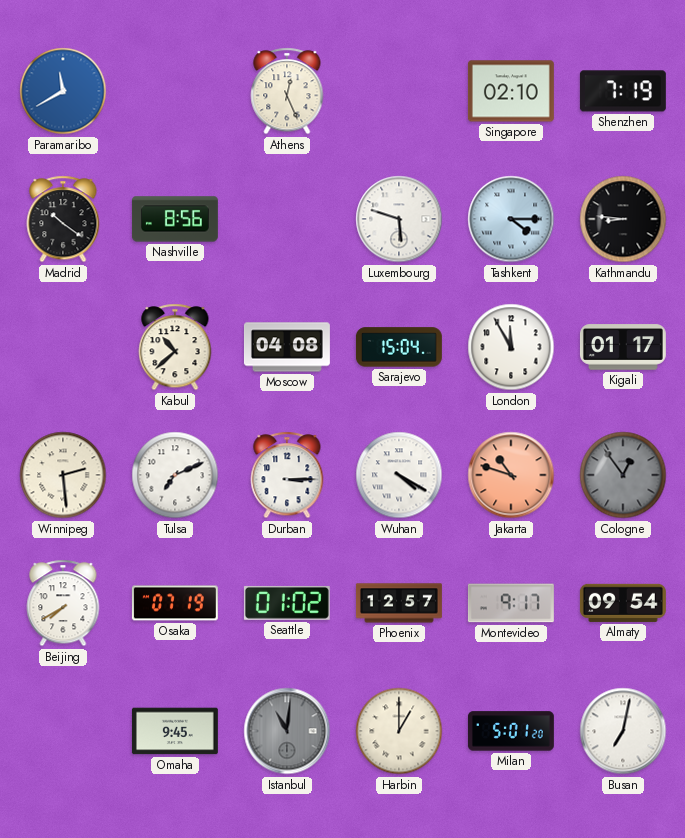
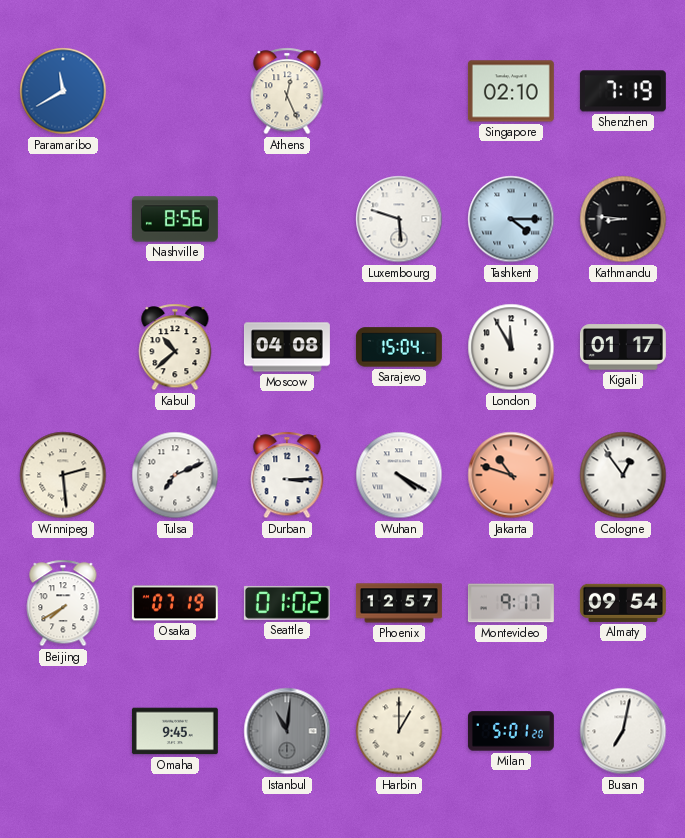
Madrid: 10:21 -> none (63, 219)
Cologne dial: grey -> white (623, 475)
